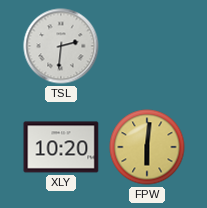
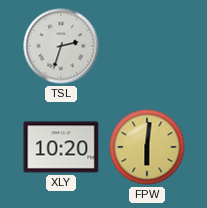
TSL: 2:31 -> 2:33 (61, 46)
